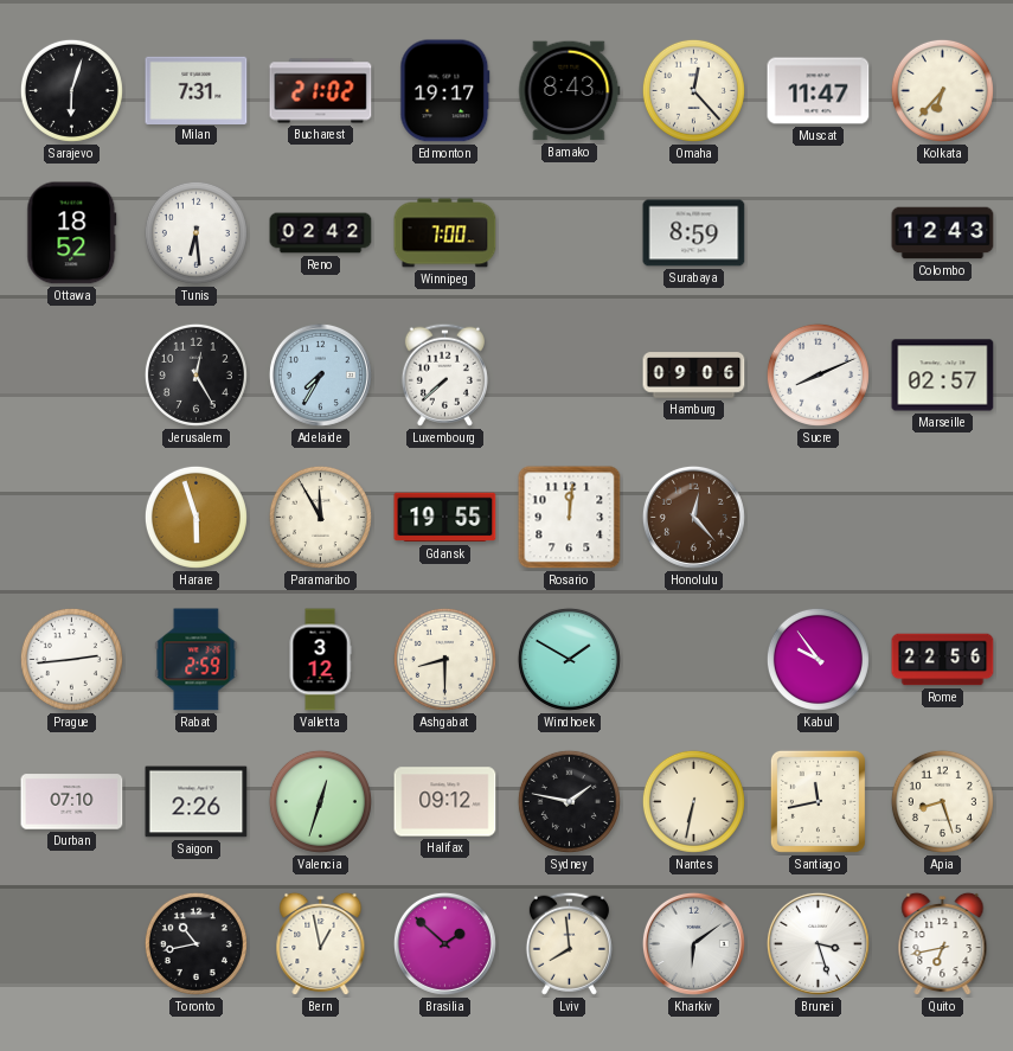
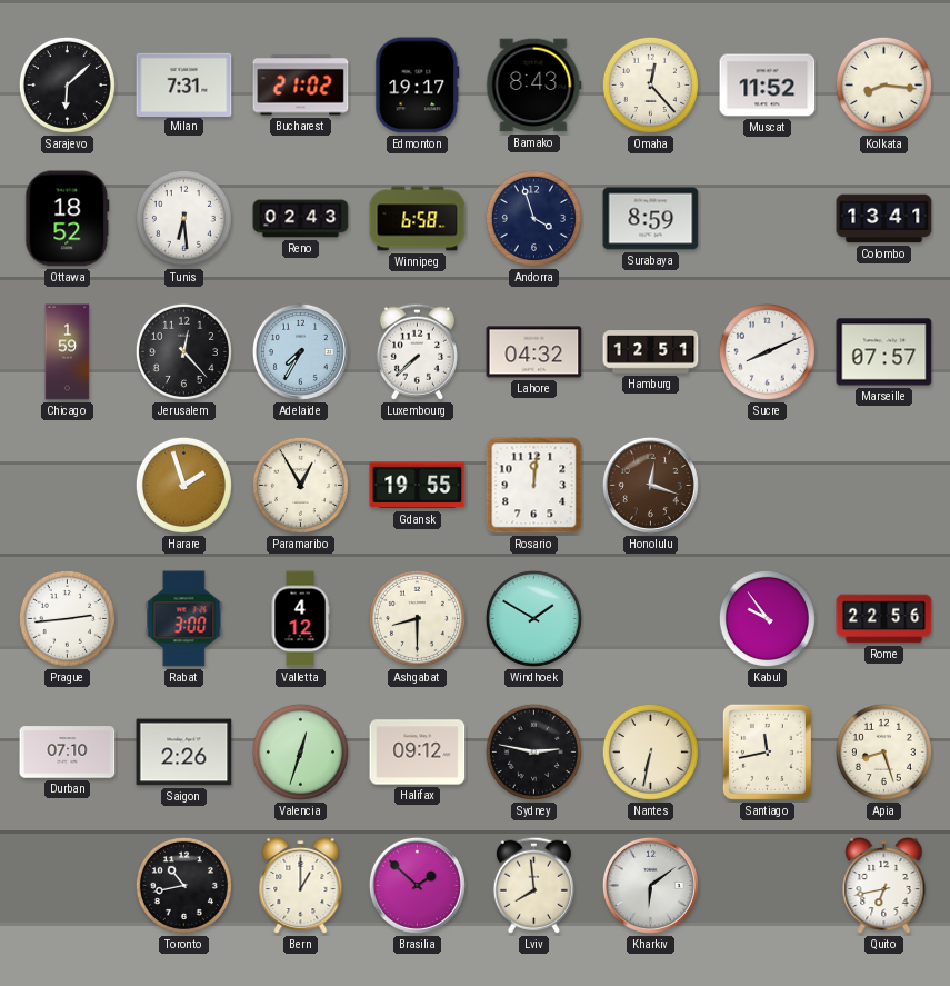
Sarajevo: 6:03 -> 6:08 (67, 84)
Muscat: 11:47 -> 11:52 (768, 86)
Kolkata: 6:37 -> 8:16 (883, 84)
Reno: 02:42 -> 02:43 (301, 219)
Winnipeg: 7:00 -> 6:58 (418, 219)
Andorra: none -> 3:57 (533, 218)
Colombo: 12:43 -> 13:41 (884, 219)
Chicago: none -> 1:59 (68, 352)
Jerusalem: 12:25 -> 12:23 (183, 351)
Lahore: none -> 04:32 (534, 352)
Hamburg: 09:06 -> 12:51 (651, 352)
Marseille: 02:57 -> 07:57 (884, 352)
Harare: 5:57 -> 1:57 (183, 485)
Paramaribo: 11:55 -> 12:55 (300, 485)
Honolulu: 12:23 -> 12:18 (650, 485)
Rabat: 2:59 -> 3:00 (184, 619)
Valletta: 3:12 -> 4:12 (300, 619)
Sydney: 1:47 -> 2:47 (533, 751)
Bern: 12:58 -> 1:00 (301, 886)
Brunei: 3:27 -> none (818, 943)
